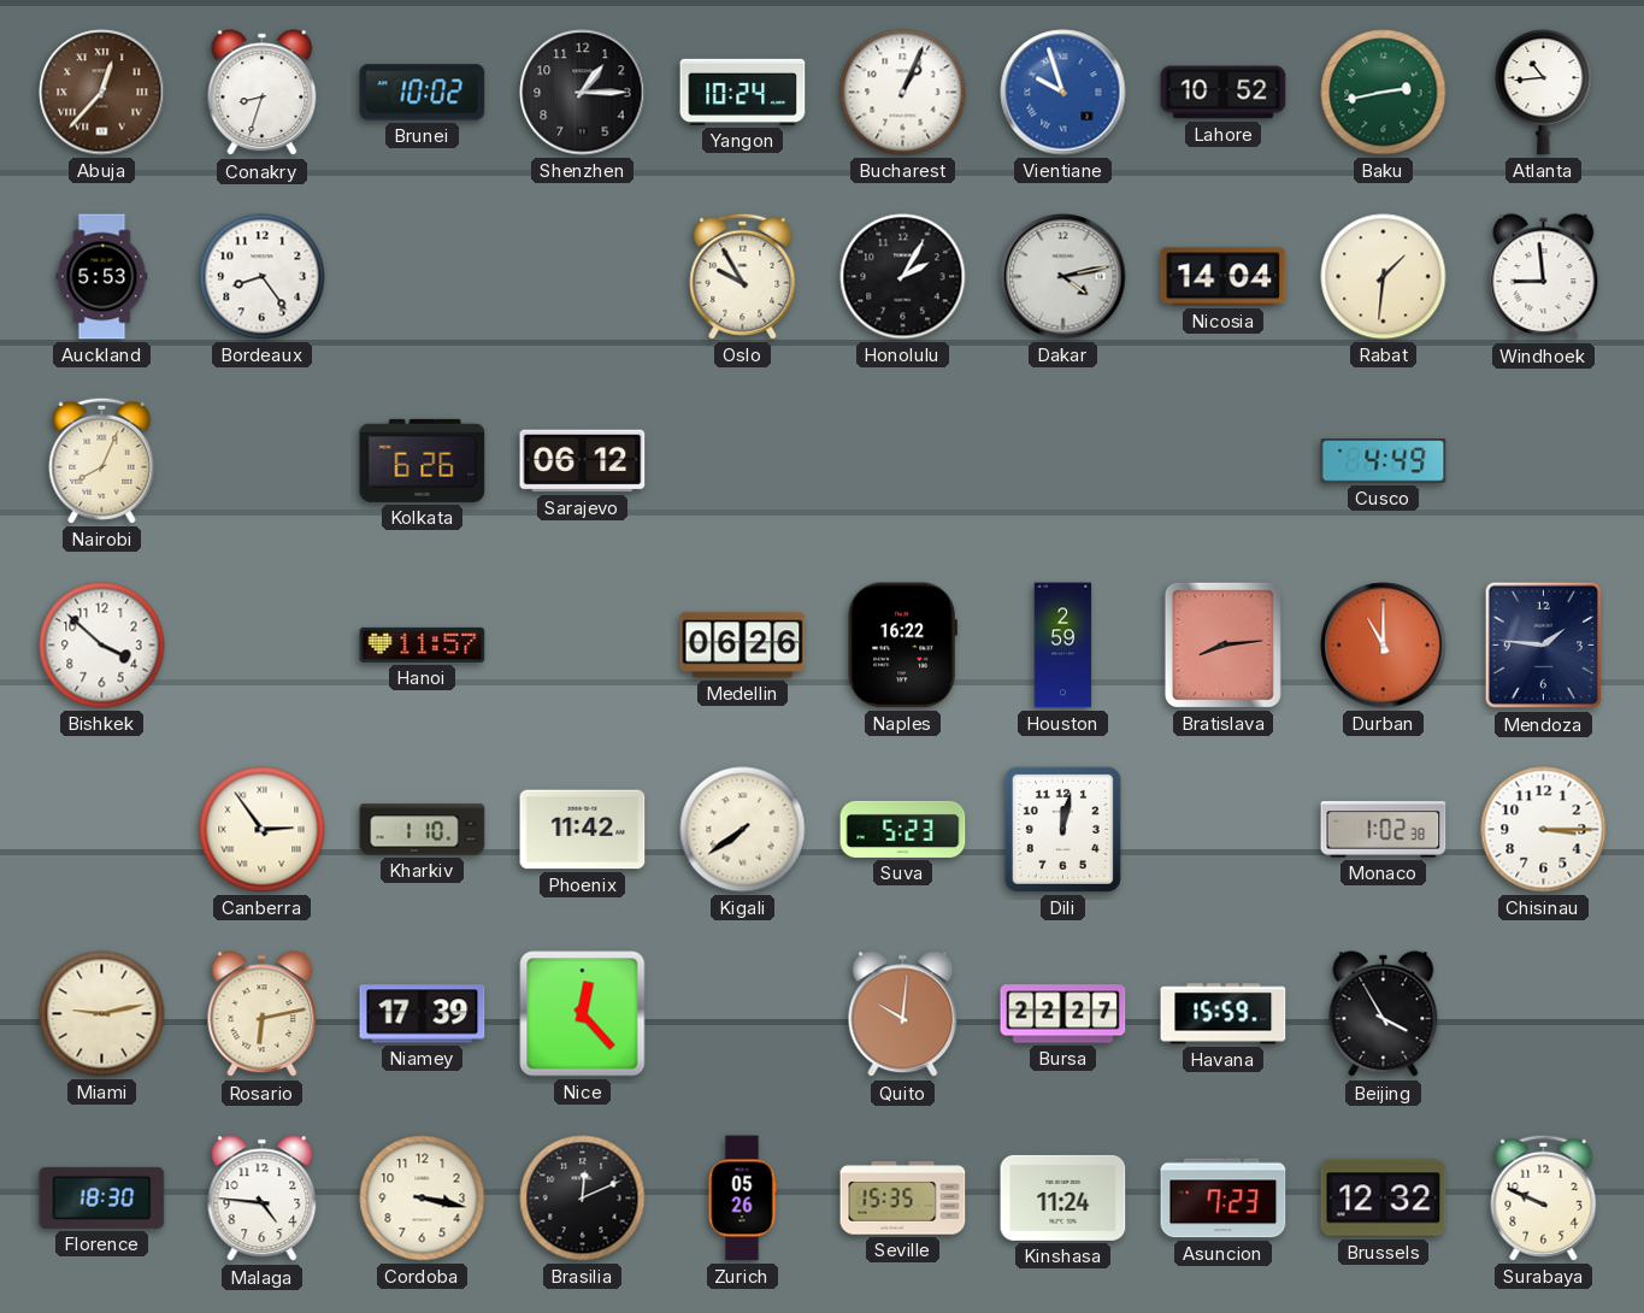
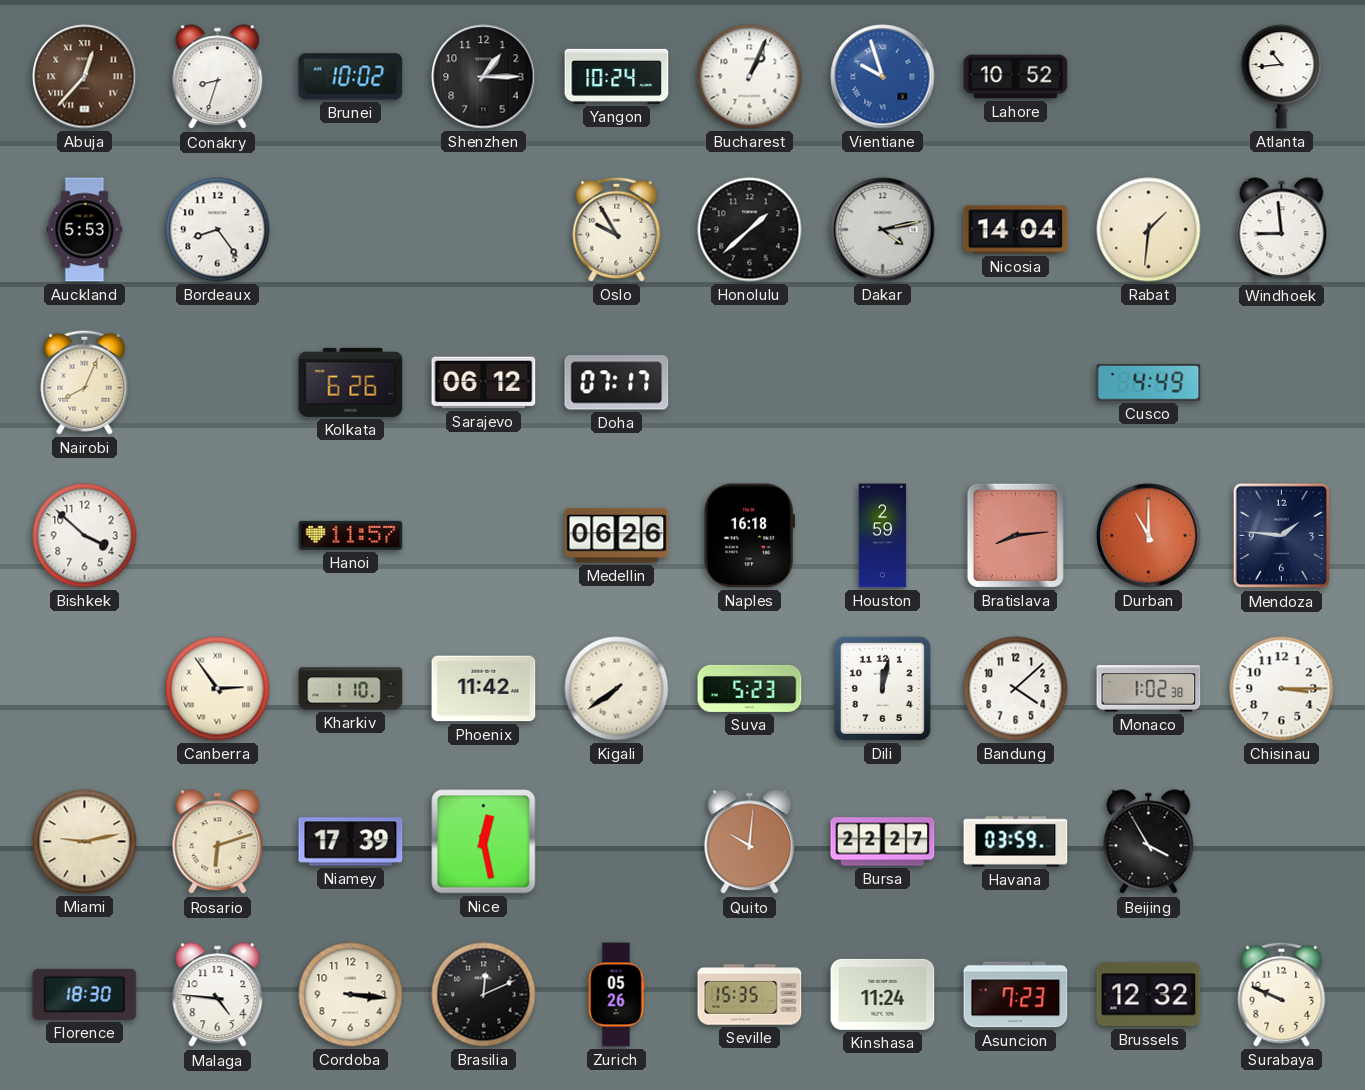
Baku: 2:43 -> none (1384, 93)
Honolulu: 2:05 -> 1:38 (750, 230)
Doha: none -> 07:17 (617, 383)
Naples: 16:22 -> 16:18 (749, 536)
Bandung: none -> 4:08 (1016, 689)
Rosario: 6:13 -> 6:12 (218, 842)
Nice: 12:23 -> 12:28 (484, 842)
Havana: 15:59 -> 03:59 (1016, 842)
Cordoba: 3:17 -> 3:16 (351, 995)
